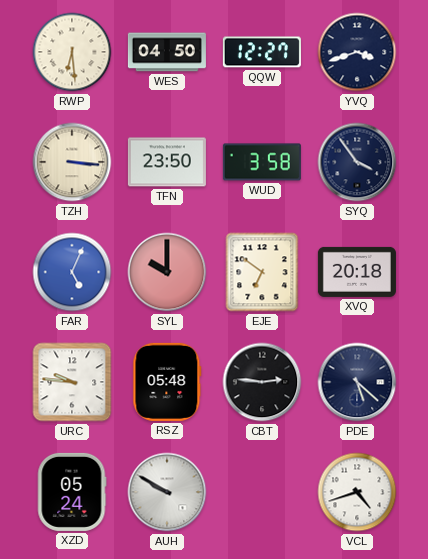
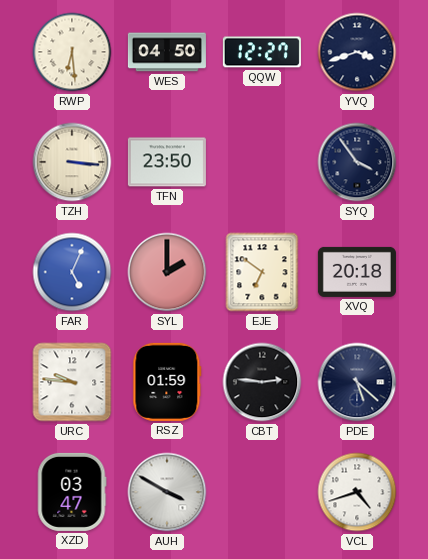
WUD: 3:58 -> none (262, 162)
SYL: 10:00 -> 2:00 (167, 272)
RSZ: 05:48 -> 01:59 (167, 382)
XZD: 05:24 -> 03:47 (72, 492)
AUH: 9:50 -> 3:50 (167, 492)
